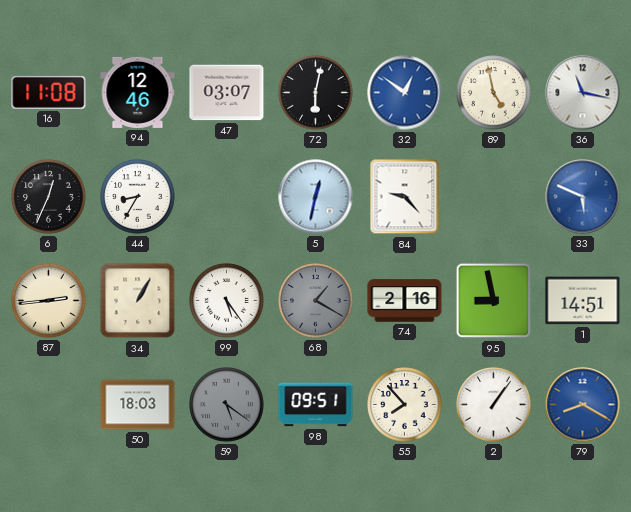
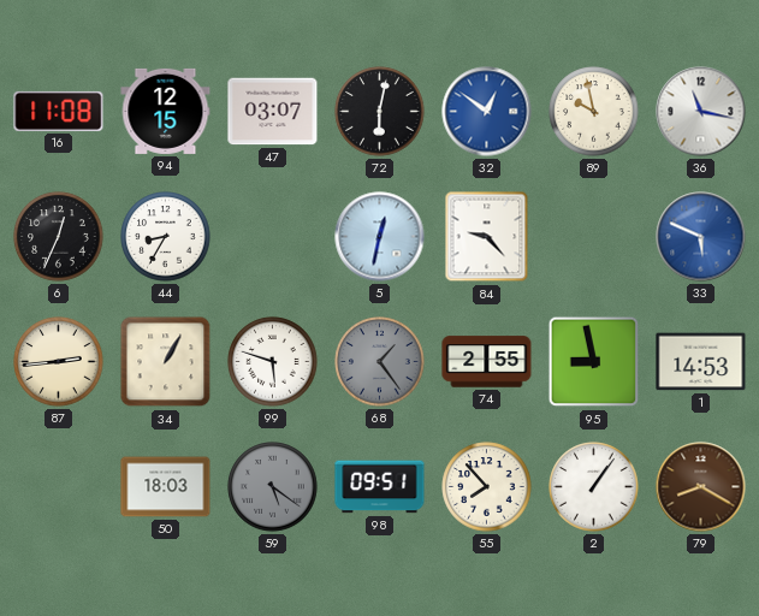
94: 12:46 -> 12:15 (166, 111)
89: 4:58 -> 9:58 (594, 112)
99: 5:24 -> 5:48 (273, 362)
68: 1:20 -> 1:24 (380, 362)
74: 2:16 -> 2:55 (487, 362)
1: 14:51 -> 14:53 (701, 362)
79 dial: blue -> brown (701, 487)
